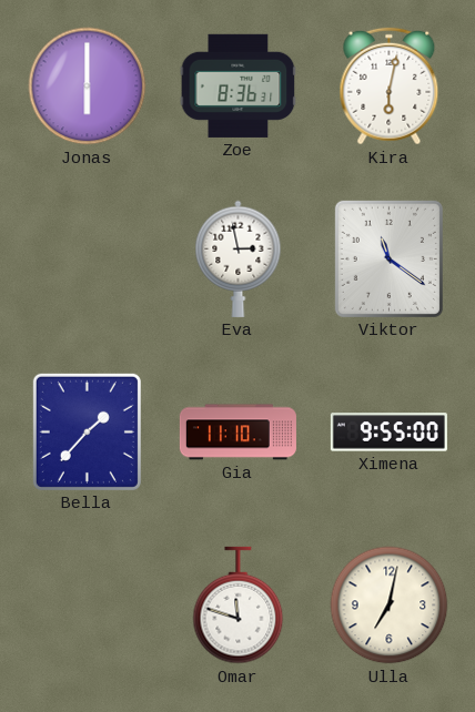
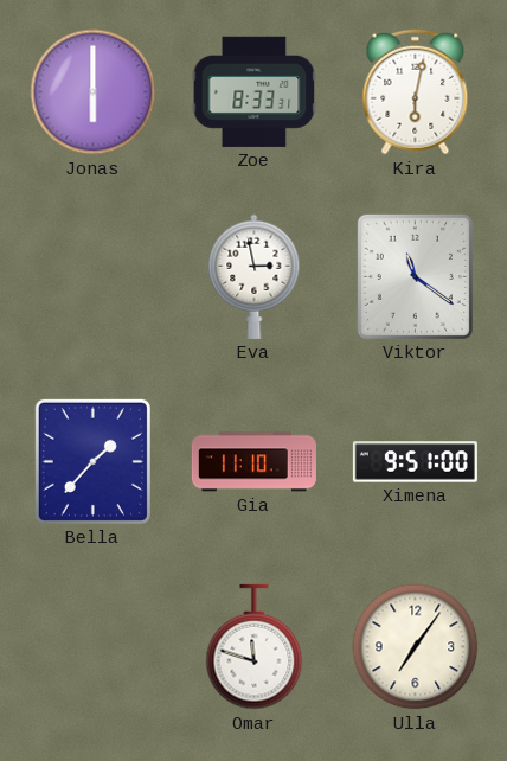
Zoe: 8:36 -> 8:33 (255, 91)
Ximena: 9:55 -> 9:51 (415, 462)
Ulla: 7:02 -> 7:06 (416, 647)
